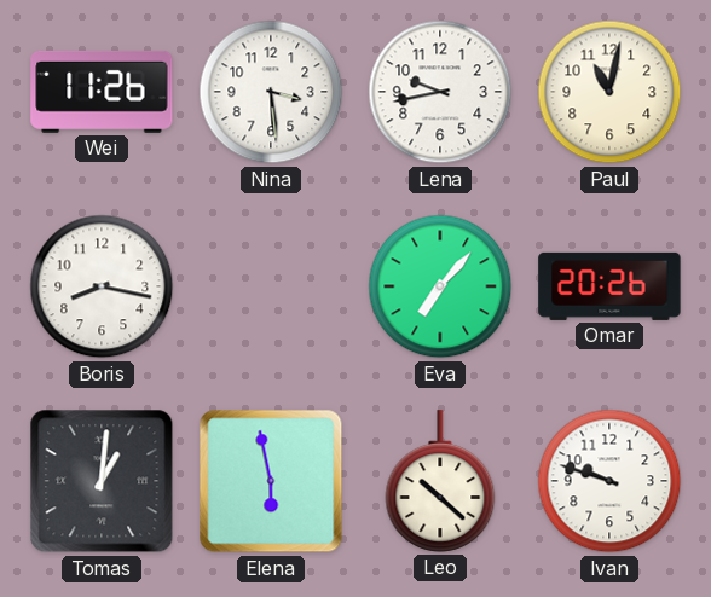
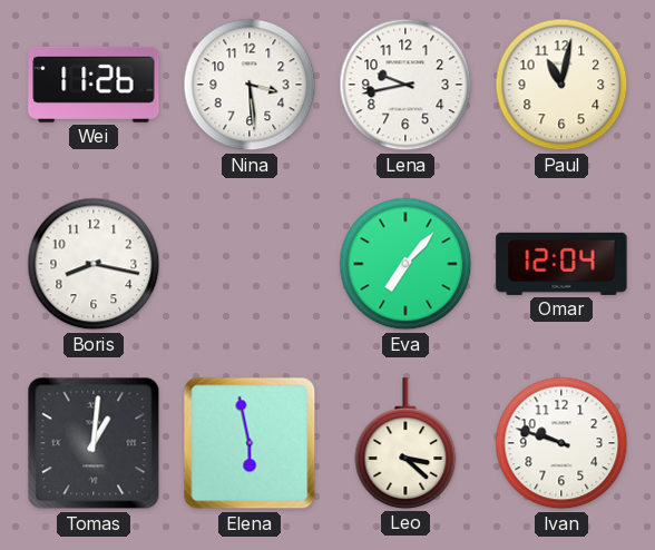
Omar: 20:26 -> 12:04 (561, 264)
Leo: 10:22 -> 3:22 (405, 443)
